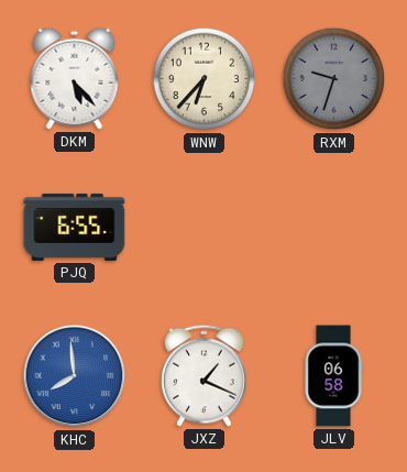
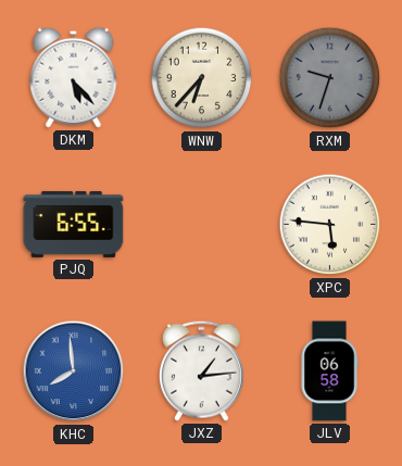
XPC: none -> 5:46 (330, 225)
JXZ: 1:19 -> 1:14 (201, 370)
